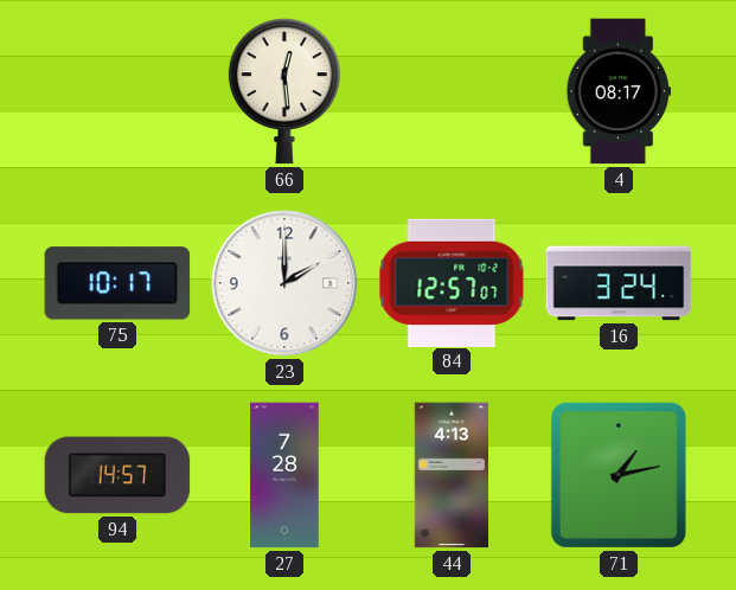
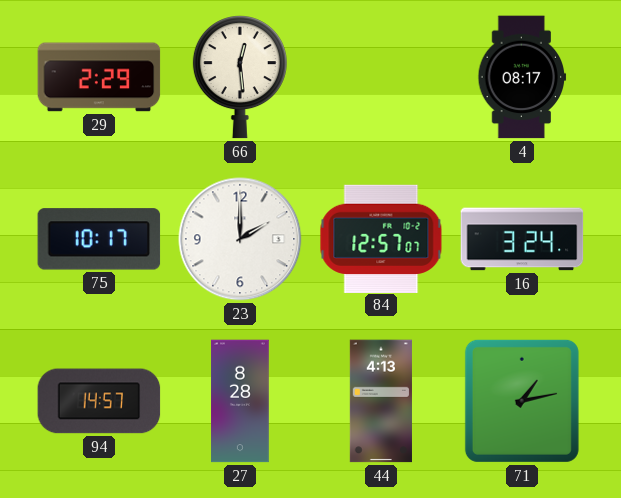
29: none -> 2:29 (99, 77)
27: 7:28 -> 8:28 (240, 401)
